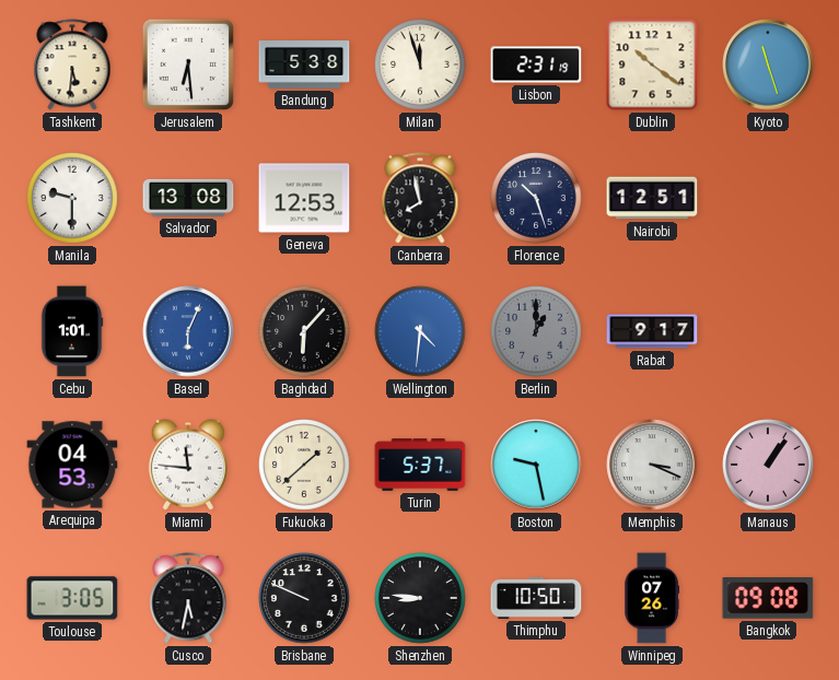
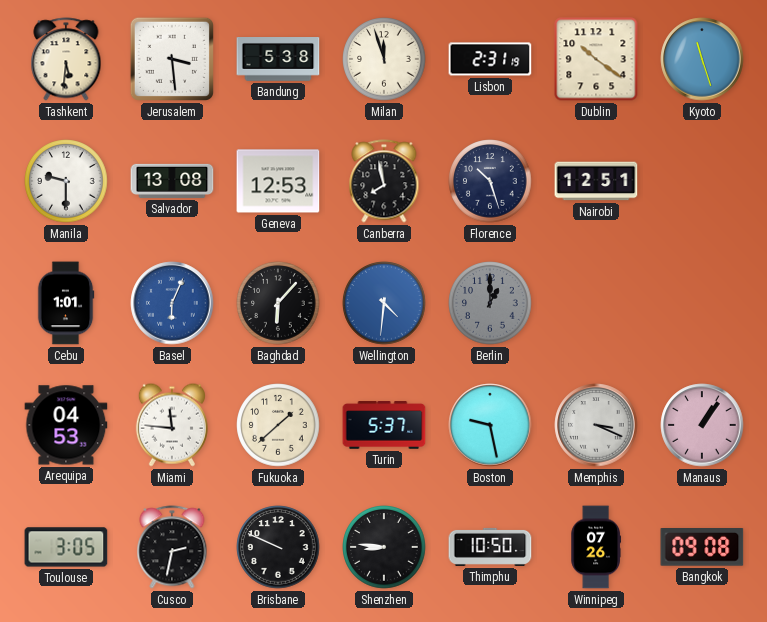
Jerusalem: 6:29 -> 3:29 (172, 59)
Rabat: 9:17 -> none (652, 331)
Cusco: 5:32 -> 2:32 (172, 547)
